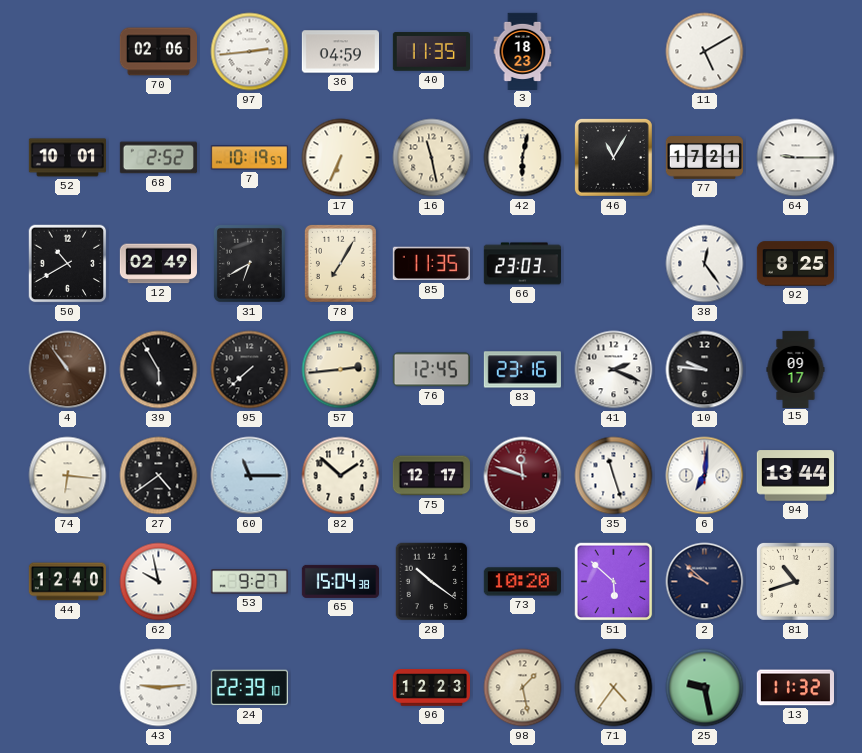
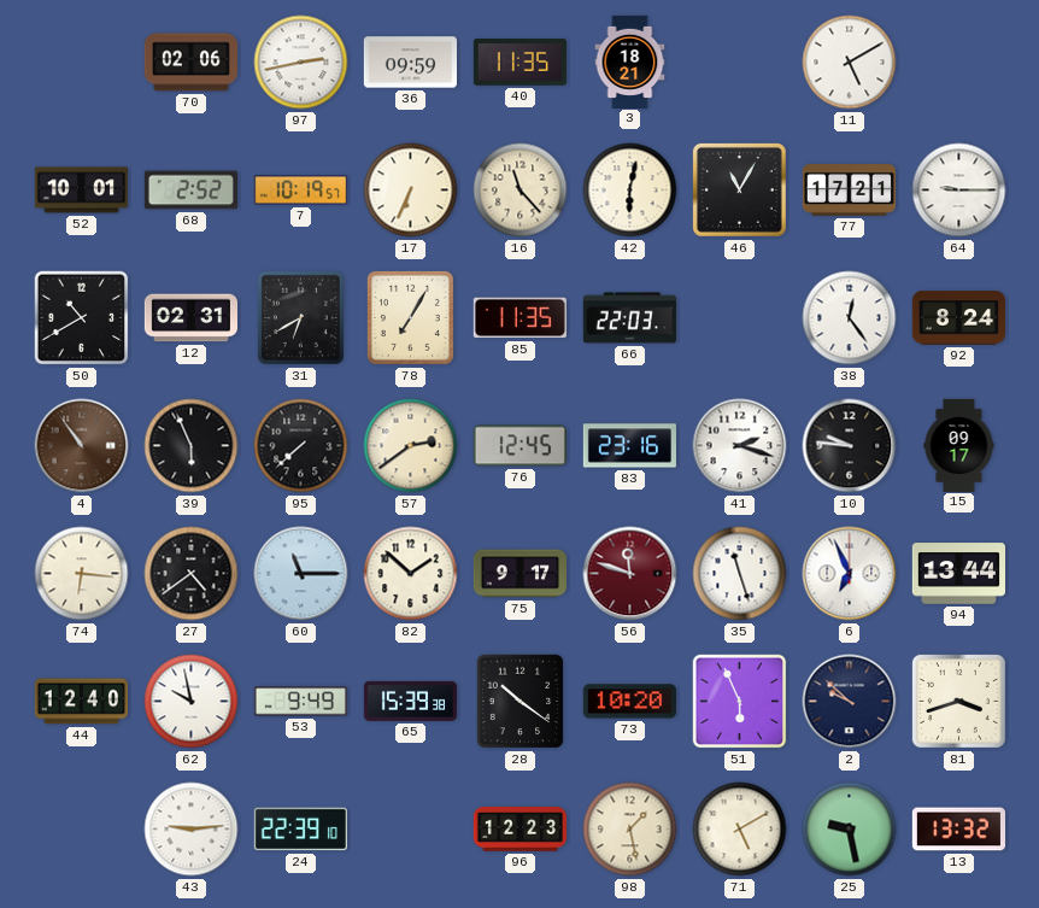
97: 2:44 -> 2:43 (301, 63)
36: 04:59 -> 09:59 (410, 63)
3: 18:23 -> 18:21 (630, 61)
16: 11:28 -> 11:23 (521, 191)
12: 02:49 -> 02:31 (190, 318)
66: 23:03 -> 22:03 (629, 318)
92: 8:25 -> 8:24 (958, 318)
39: 5:55 -> 5:56 (192, 446)
57: 2:44 -> 2:39 (411, 446)
41: 2:19 -> 2:18 (740, 446)
75: 12:17 -> 9:17 (519, 574)
6: 7:01 -> 6:56 (850, 574)
53: 9:27 -> 9:49 (300, 702)
65: 15:04 -> 15:39 (410, 701)
51: 5:52 -> 5:56 (740, 702)
81: 10:42 -> 3:42 (958, 701)
71: 4:36 -> 5:10 (740, 830)
13: 11:32 -> 13:32 (958, 830)
